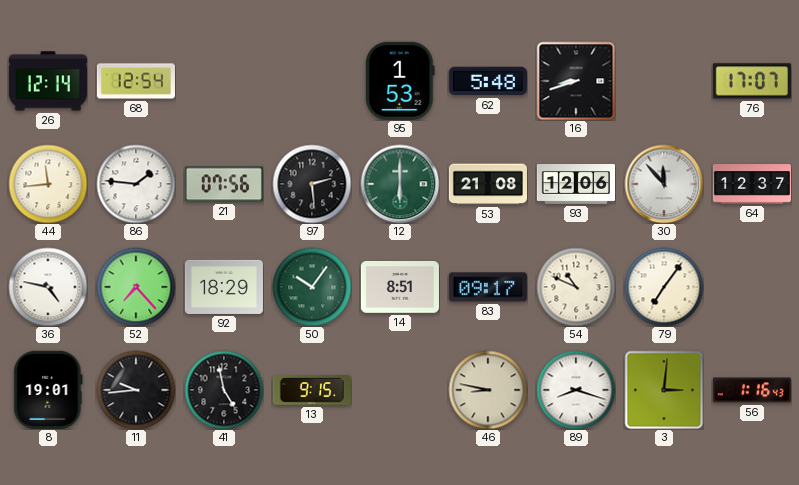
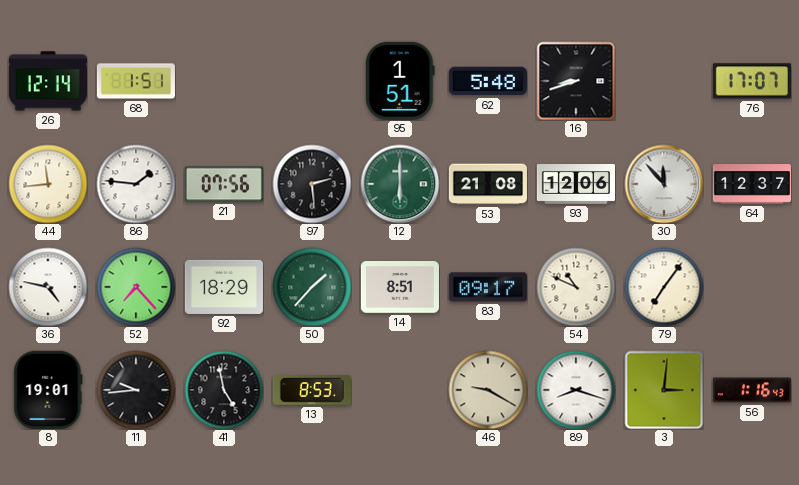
68: 12:54 -> 1:51 (136, 81)
95: 1:53 -> 1:51 (400, 81)
50: 10:06 -> 1:37 (312, 287)
13: 9:15 -> 8:53 (312, 390)
46: 8:47 -> 9:20 (488, 390)
